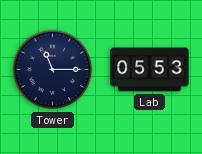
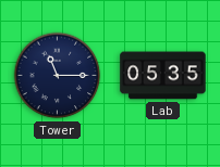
Lab: 05:53 -> 05:35 (163, 76)
